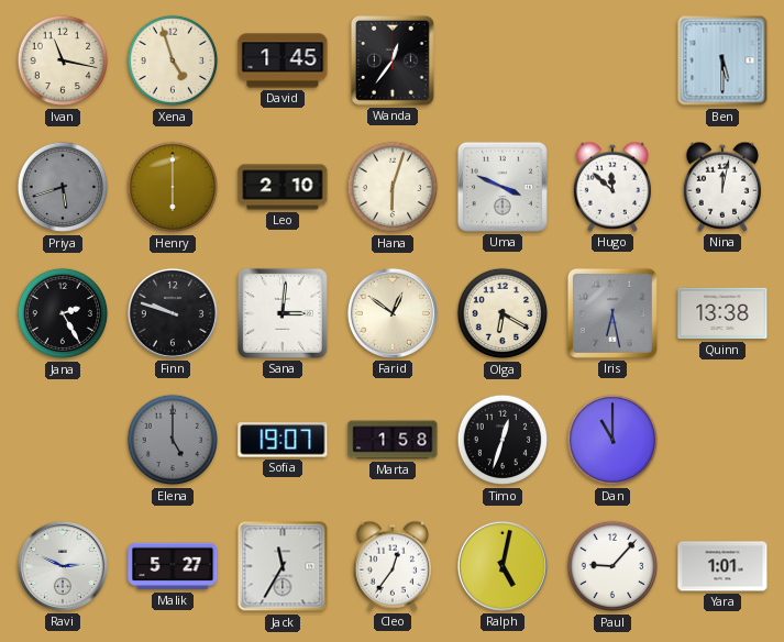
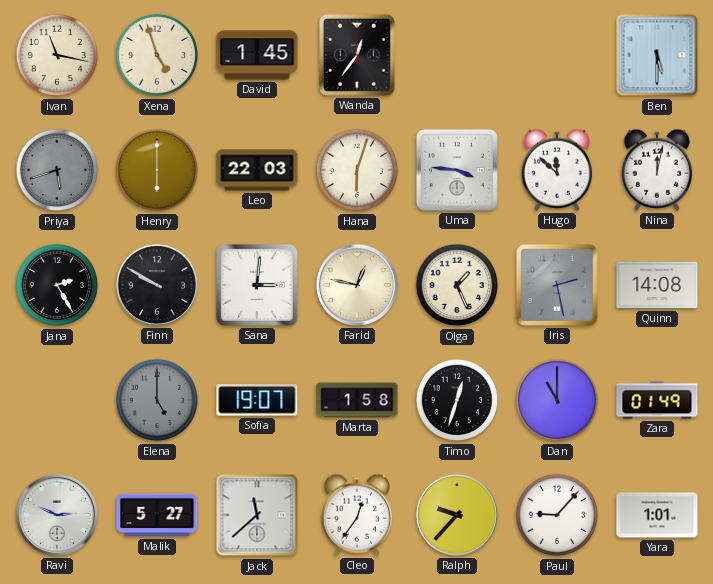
Leo: 2:10 -> 22:03 (257, 170)
Uma: 3:49 -> 3:46 (457, 170)
Finn: 9:48 -> 9:50 (157, 285)
Farid: 12:51 -> 12:47 (357, 285)
Olga: 6:20 -> 1:26 (457, 285)
Iris: 6:28 -> 2:28 (557, 285)
Quinn: 13:38 -> 14:08 (657, 285)
Zara: none -> 01:49 (657, 400)
Jack: 11:35 -> 11:38 (257, 515)
Ralph: 5:02 -> 9:37 (457, 515)
